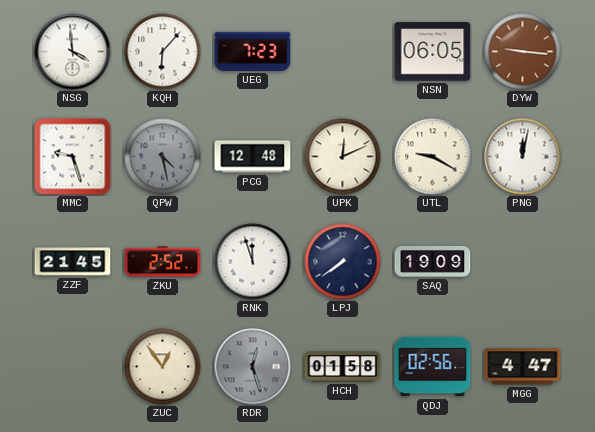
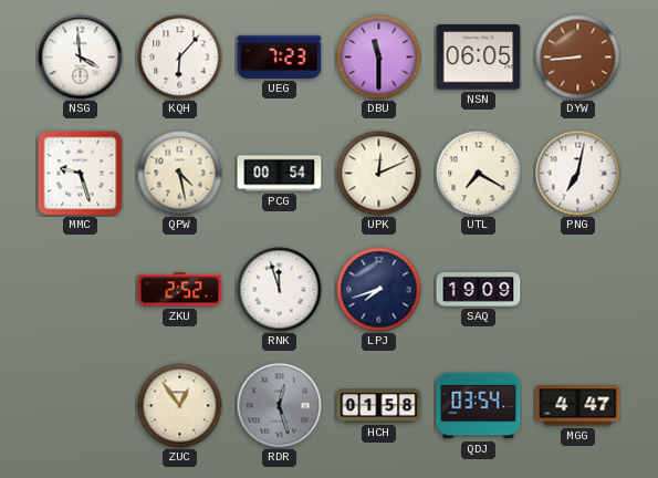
DBU: none -> 11:30 (379, 58)
DYW: 9:16 -> 8:44 (578, 58)
QPW dial: grey -> cream (180, 174)
PCG: 12:48 -> 00:54 (280, 174)
UTL: 9:20 -> 7:20 (479, 174)
PNG: 12:02 -> 7:02 (578, 174)
ZZF: 21:45 -> none (73, 262)
LPJ: 7:39 -> 7:42 (379, 290)
QDJ: 02:56 -> 03:54 (479, 406)
